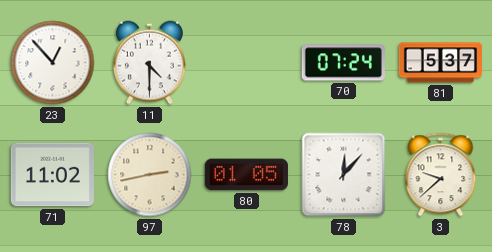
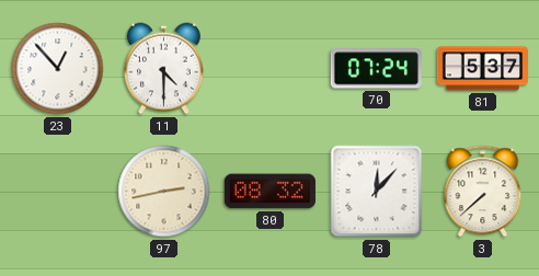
71: 11:02 -> none (52, 175)
80: 01:05 -> 08:32 (269, 192)
3: 9:38 -> 7:38 (483, 192)
